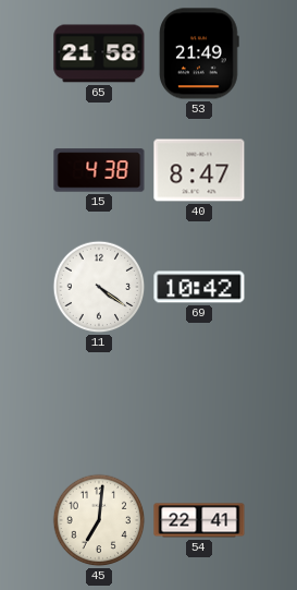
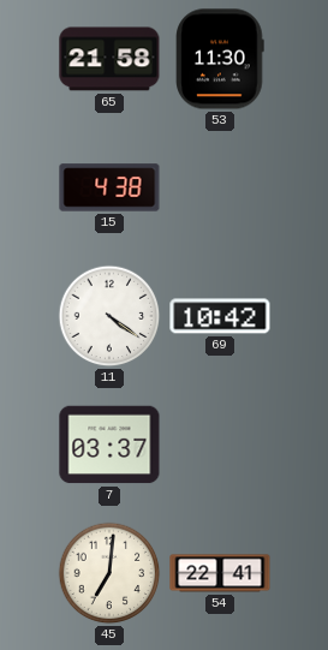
53: 21:49 -> 11:30 (220, 59)
40: 8:47 -> none (199, 170)
7: none -> 03:37 (109, 445)
